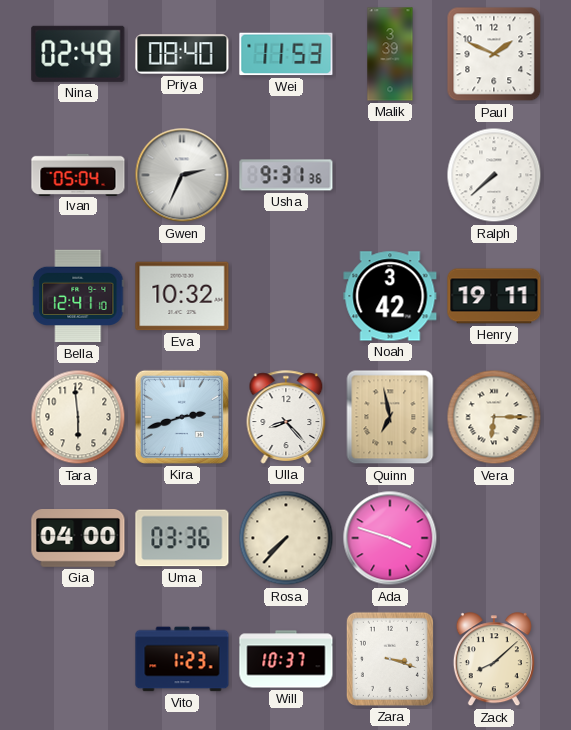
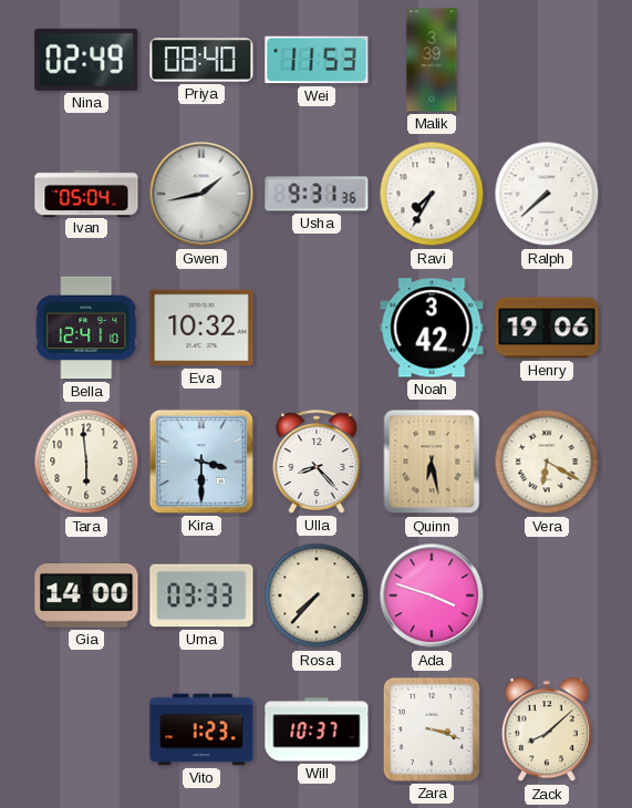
Paul: 1:49 -> none (494, 54)
Gwen: 2:34 -> 1:43 (201, 194)
Ravi: none -> 7:35 (432, 194)
Henry: 19:11 -> 19:06 (547, 328)
Kira: 2:42 -> 3:30 (201, 462)
Quinn: 6:58 -> 6:28 (432, 462)
Vera: 6:15 -> 6:20 (547, 462)
Gia: 04:00 -> 14:00 (86, 597)
Uma: 03:36 -> 03:33 (201, 595)
